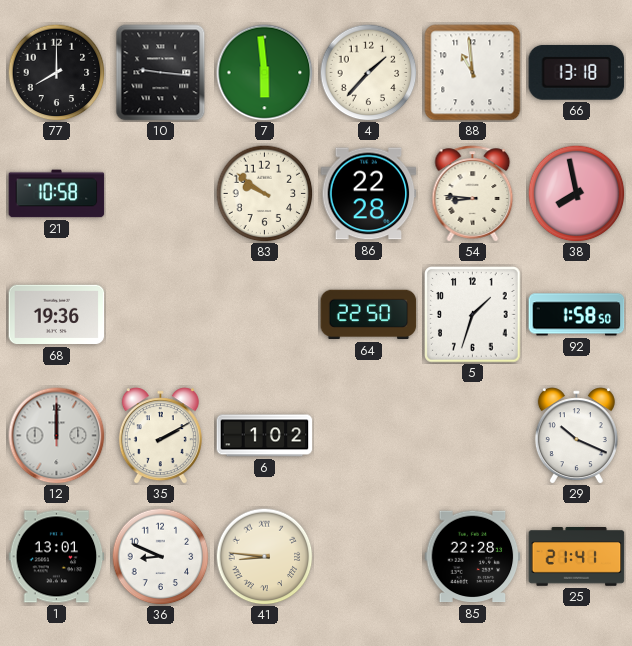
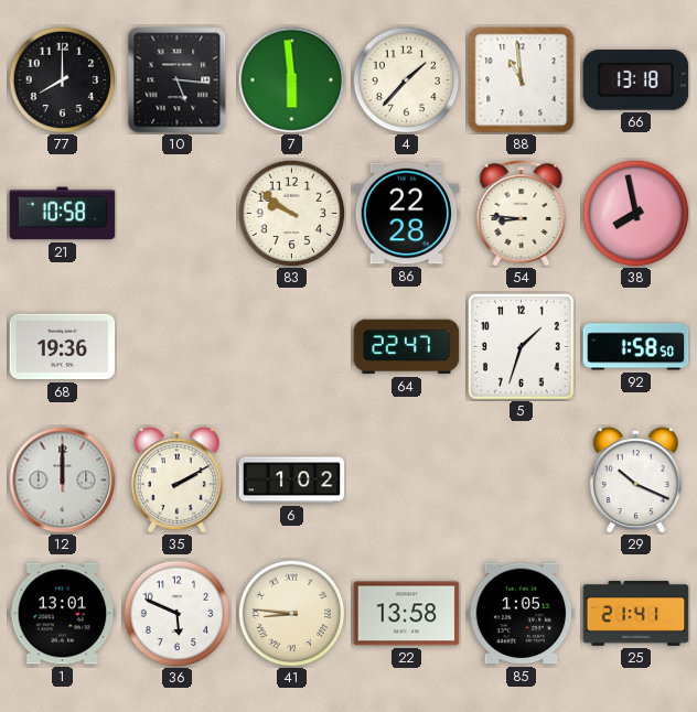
10: 9:16 -> 5:16 (178, 80)
64: 22:50 -> 22:47 (407, 347)
36: 8:49 -> 5:49 (176, 613)
22: none -> 13:58 (407, 614)
85: 22:28 -> 1:05 (522, 614)
